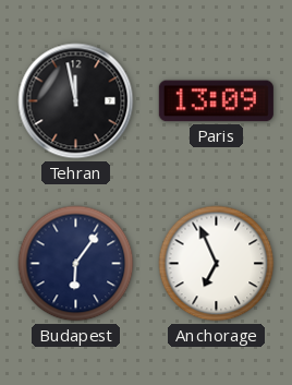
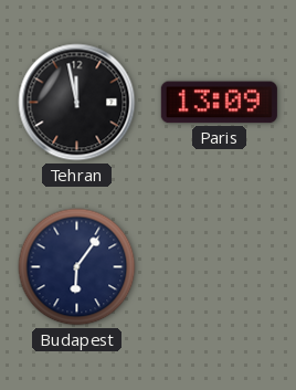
Anchorage: 6:56 -> none (217, 264)
